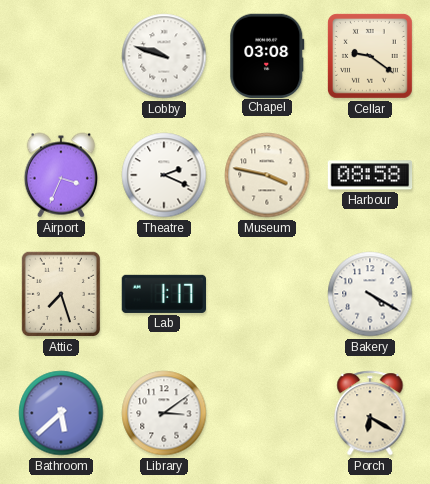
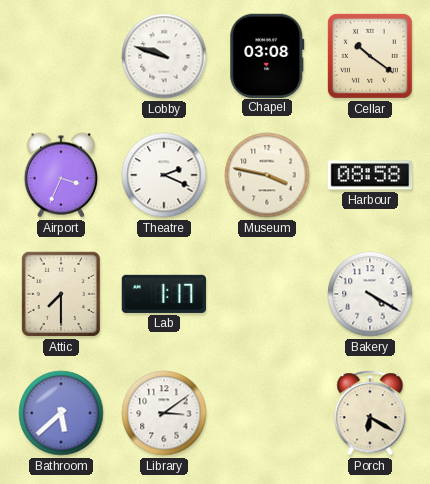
Cellar: 9:21 -> 10:21 (370, 56)
Attic: 7:27 -> 7:30 (61, 294)
